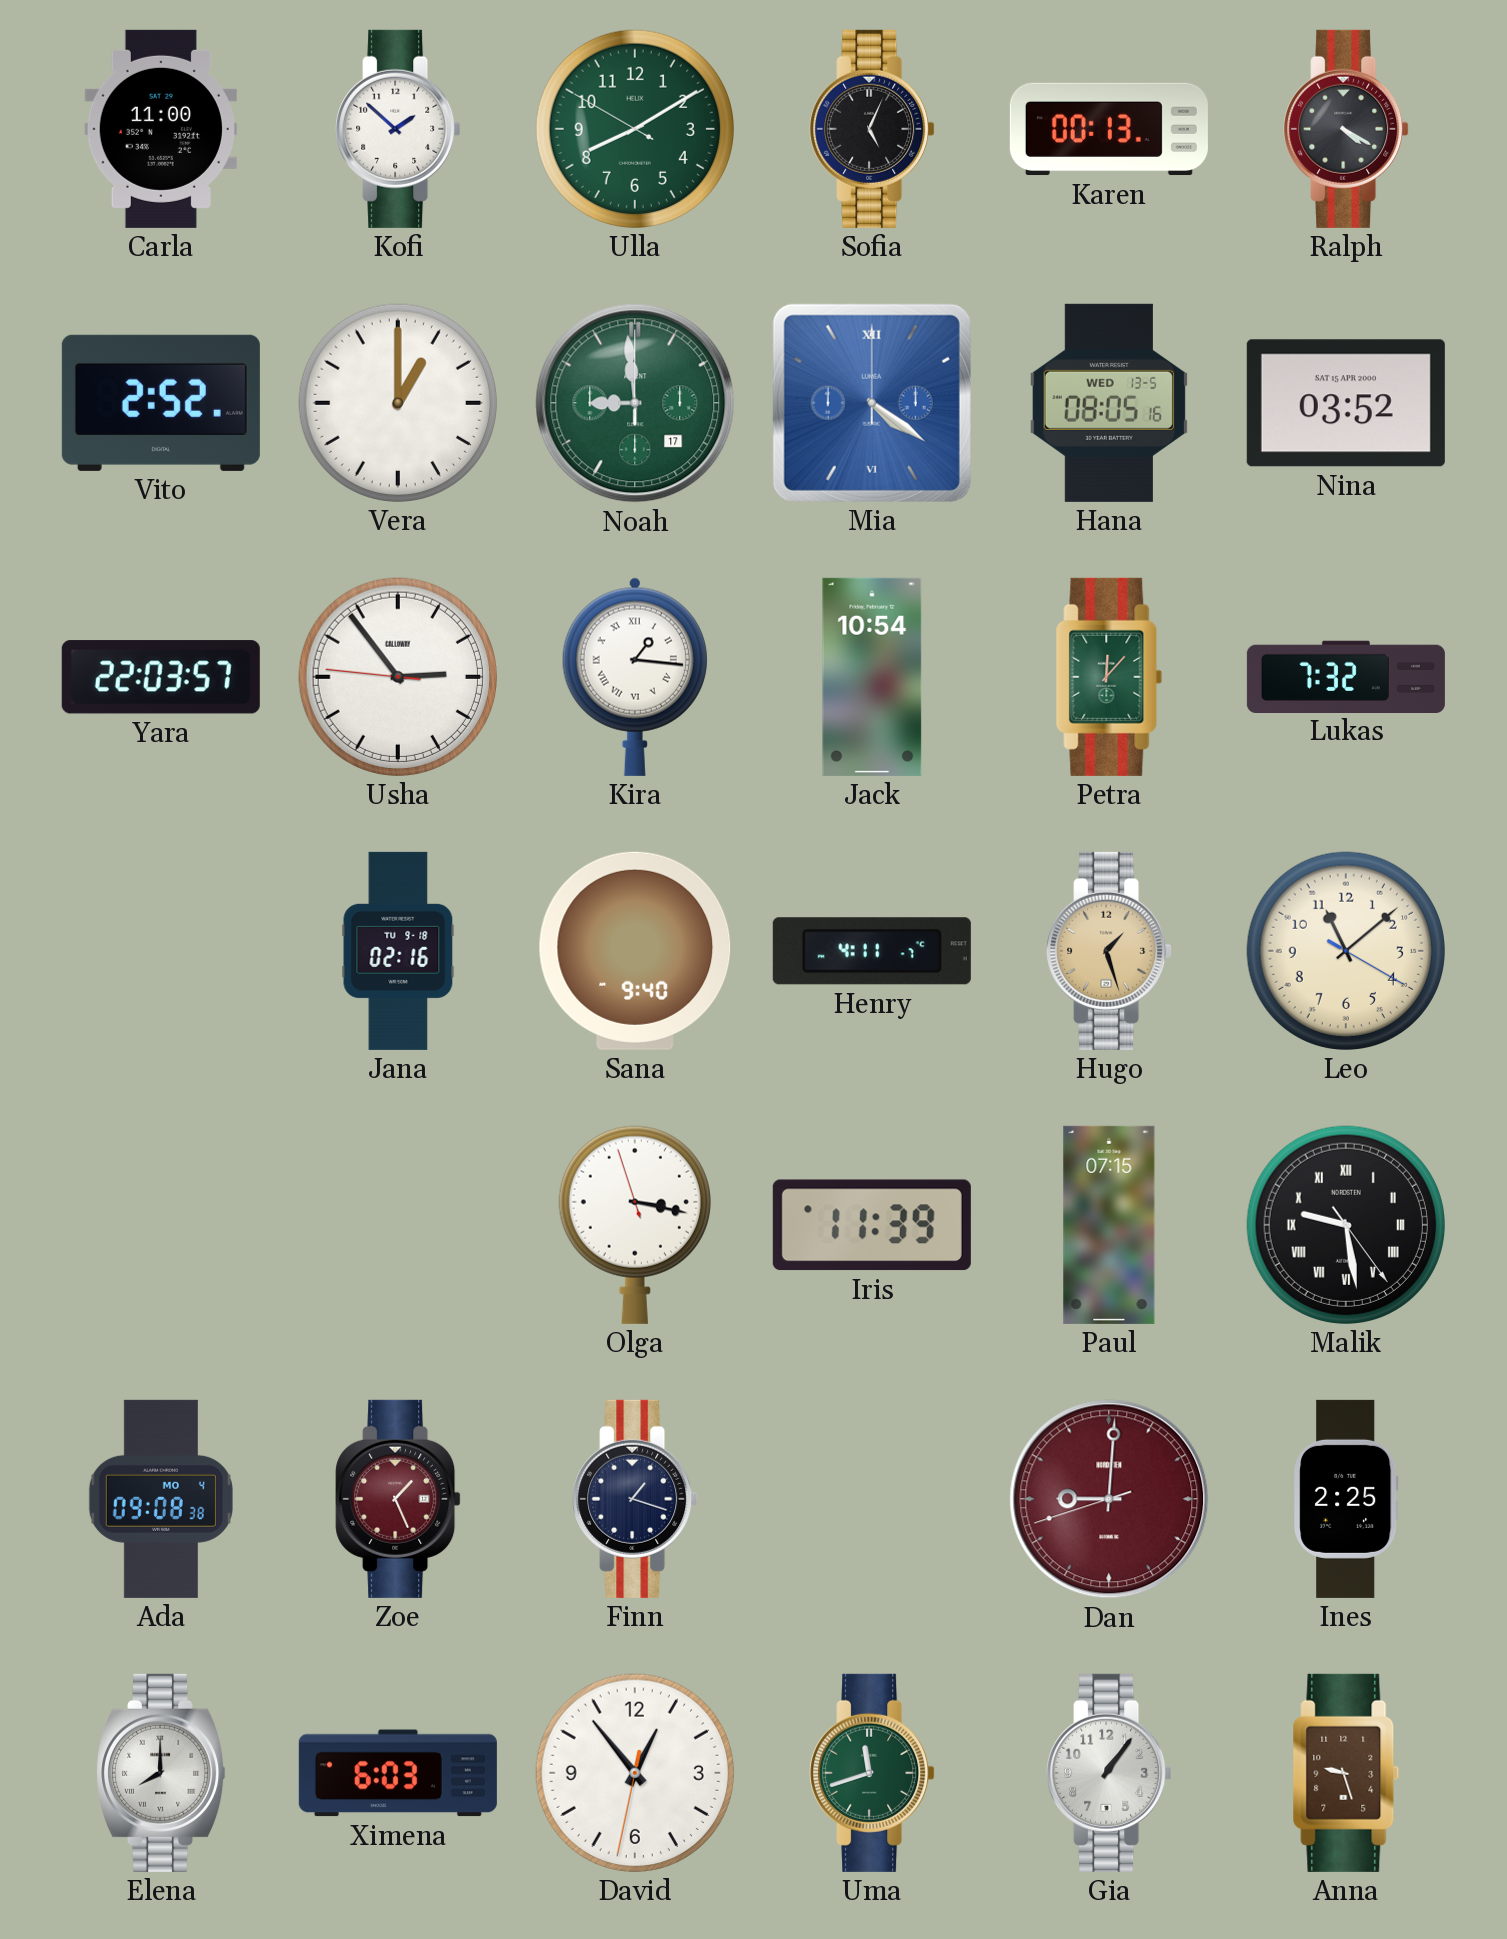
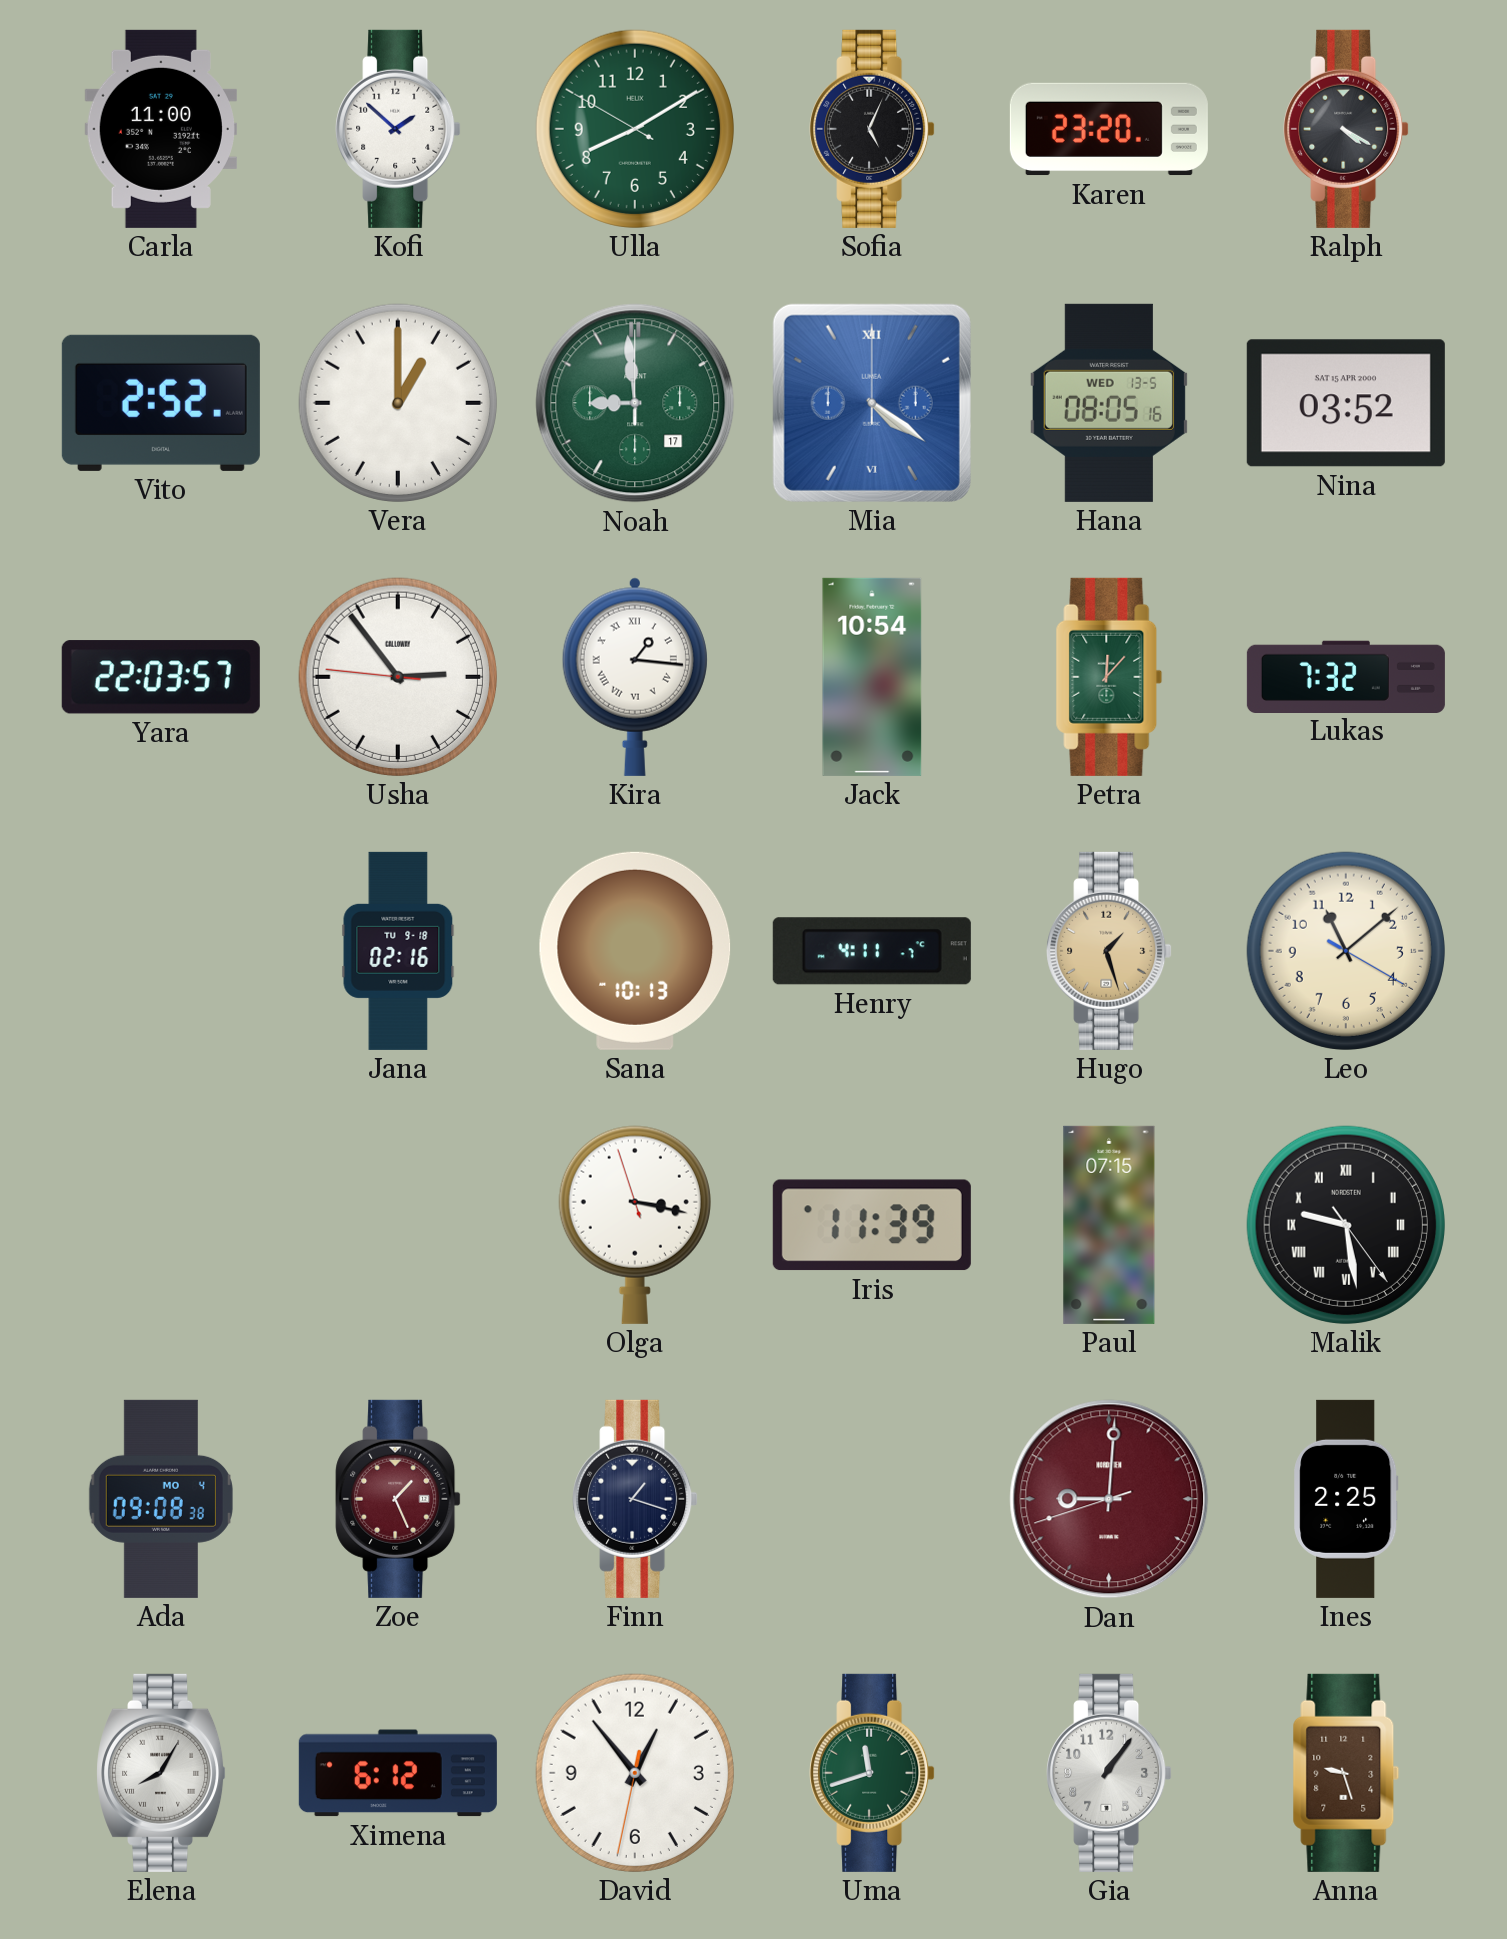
Karen: 00:13 -> 23:20 (1109, 129)
Sana: 9:40 -> 10:13 (635, 951)
Elena: 8:00 -> 8:05 (162, 1773)
Ximena: 6:03 -> 6:12 (398, 1773)
